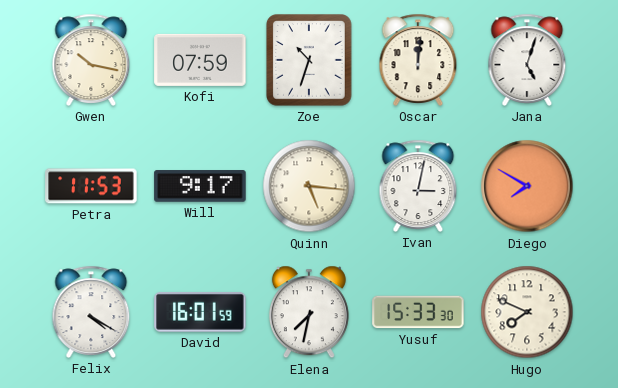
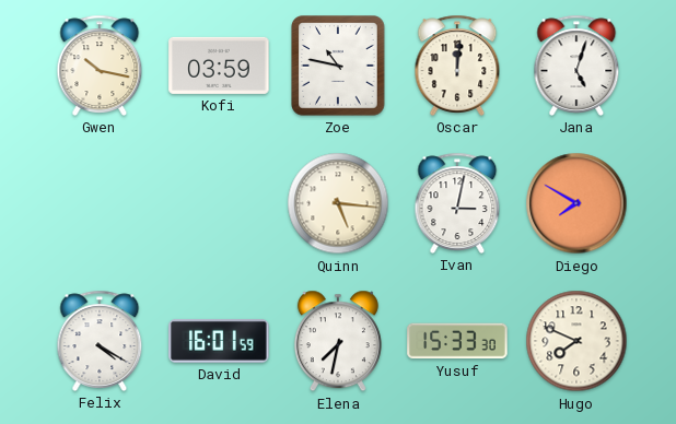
Kofi: 07:59 -> 03:59 (219, 66)
Zoe: 10:33 -> 10:47 (338, 66)
Petra: 11:53 -> none (91, 186)
Will: 9:17 -> none (200, 186)
